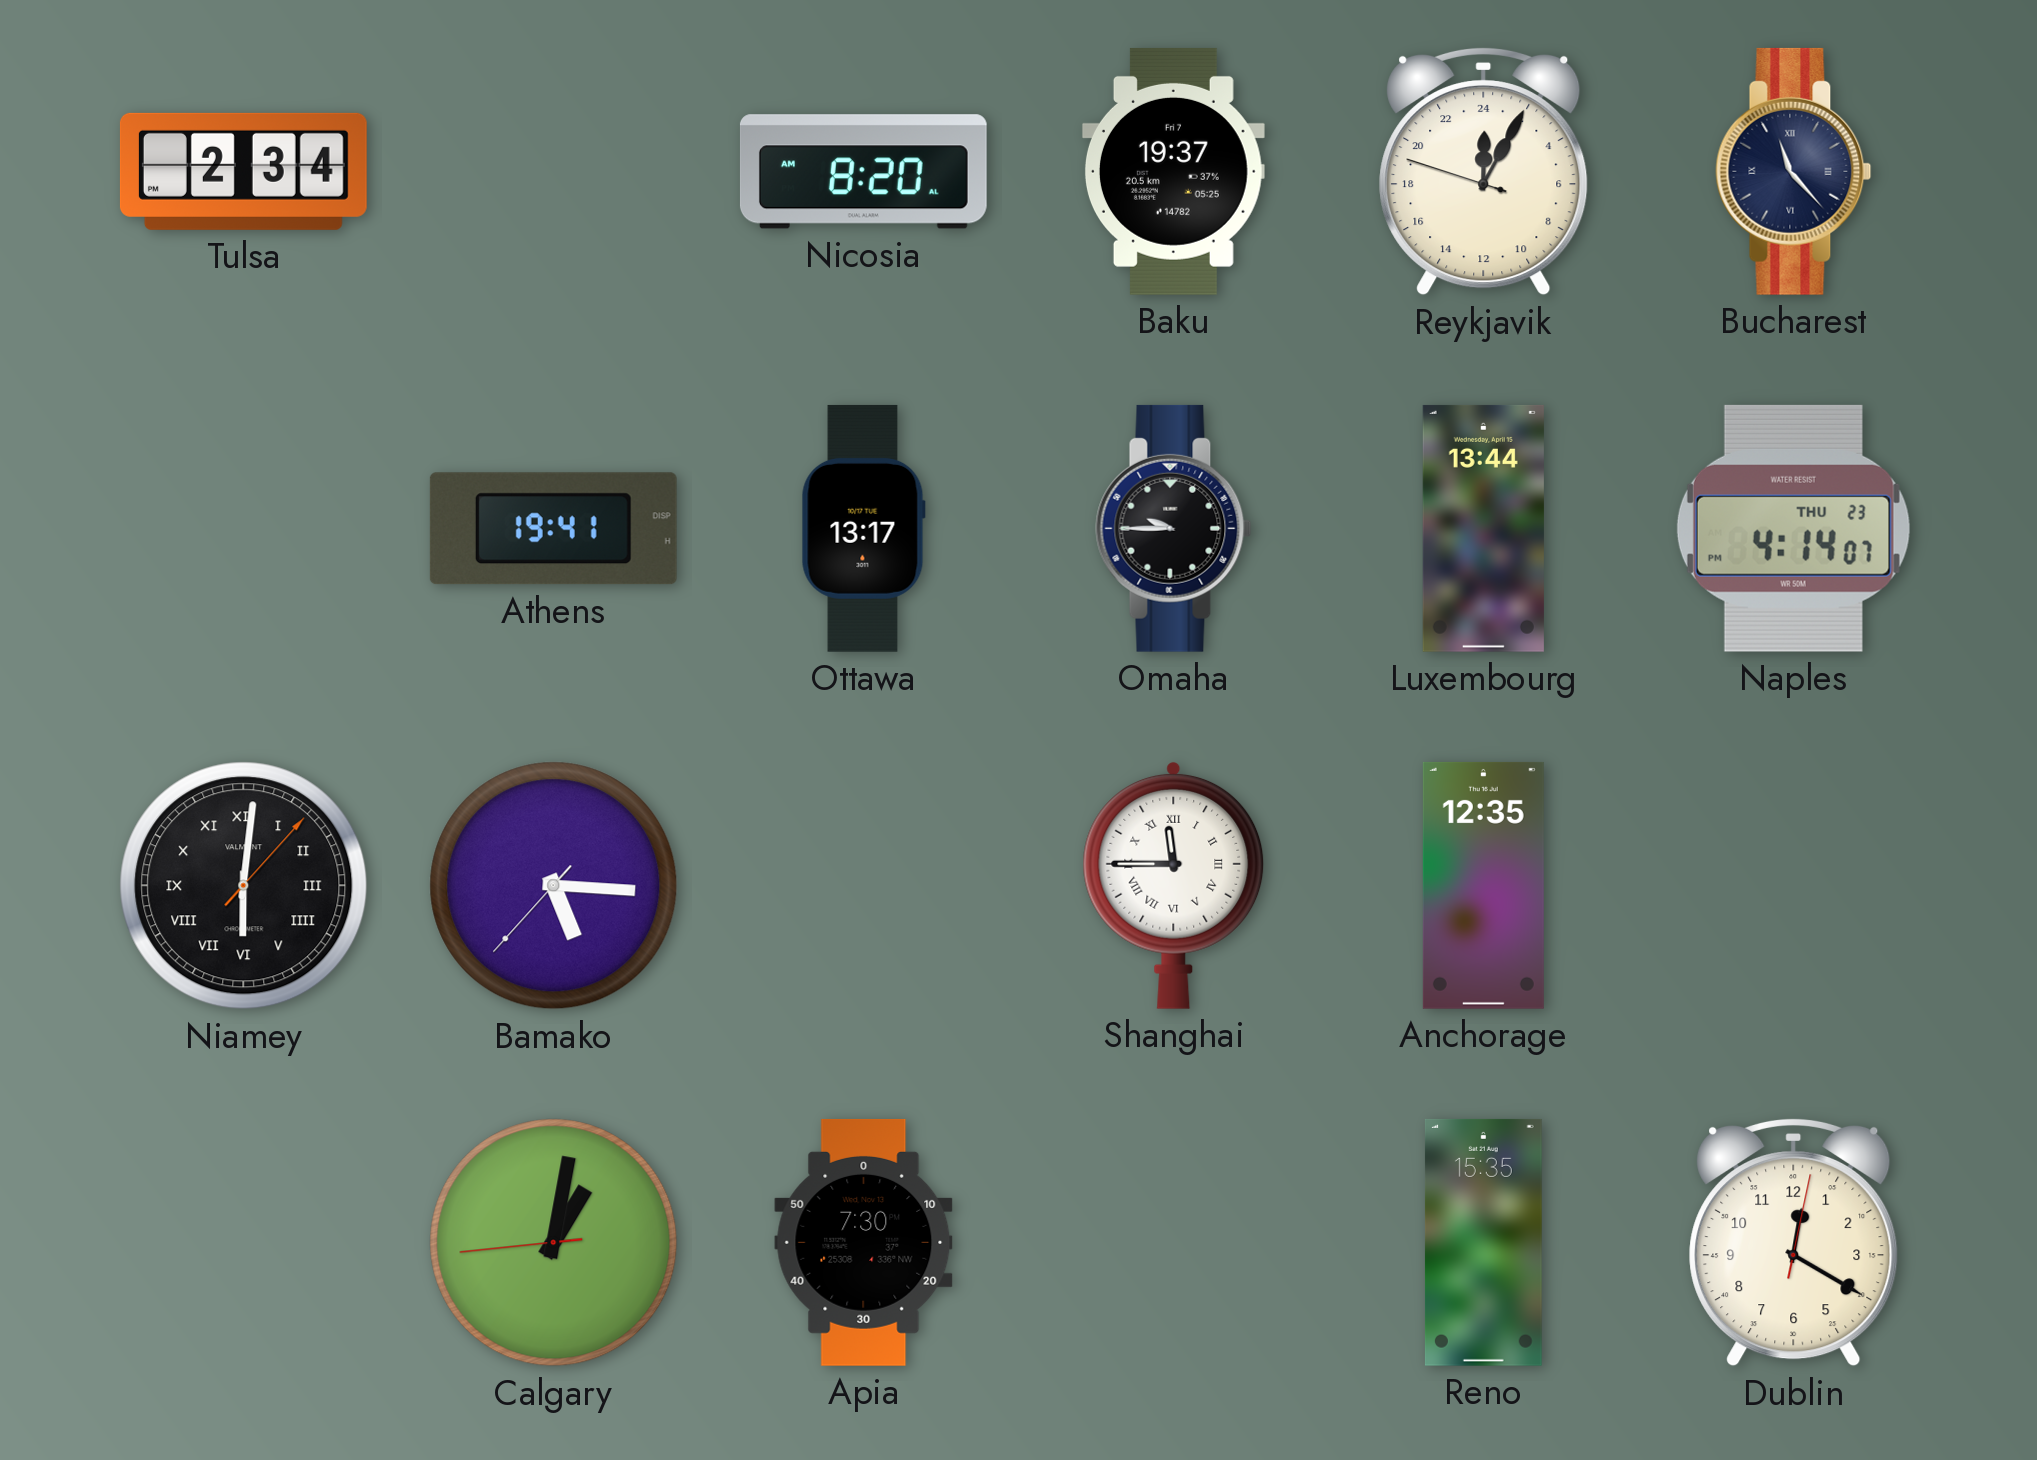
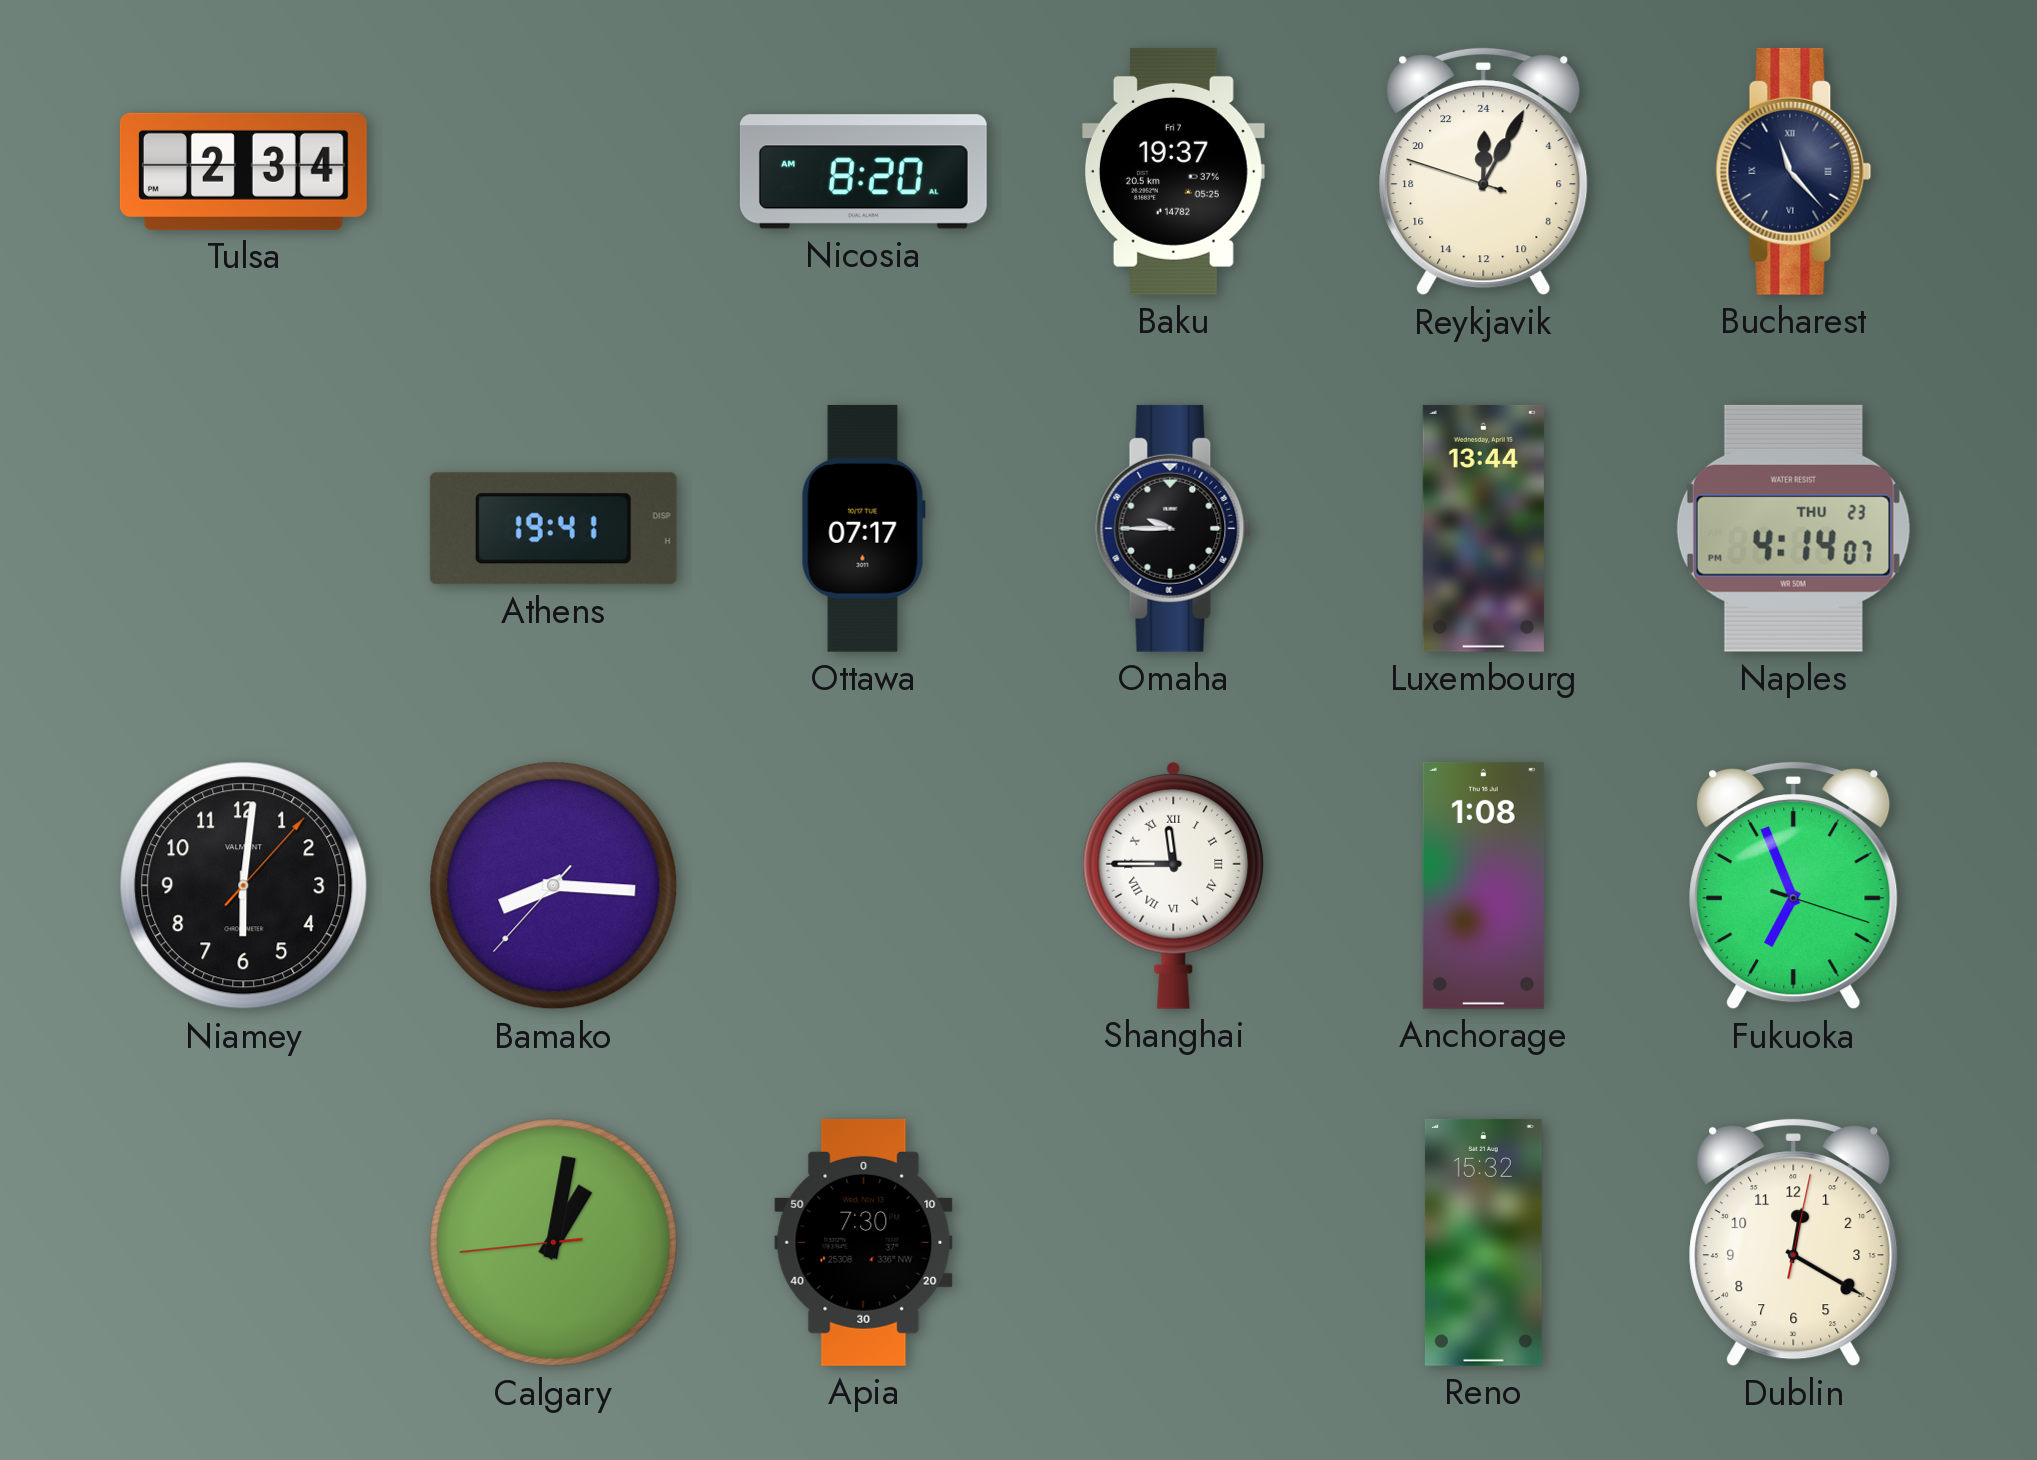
Ottawa: 13:17 -> 07:17 (863, 528)
Niamey numerals: Roman -> Arabic (244, 886)
Bamako: 5:15 -> 8:15 (554, 886)
Anchorage: 12:35 -> 1:08 (1483, 885)
Fukuoka: none -> 6:56 (1794, 885)
Reno: 15:35 -> 15:32 (1483, 1242)
